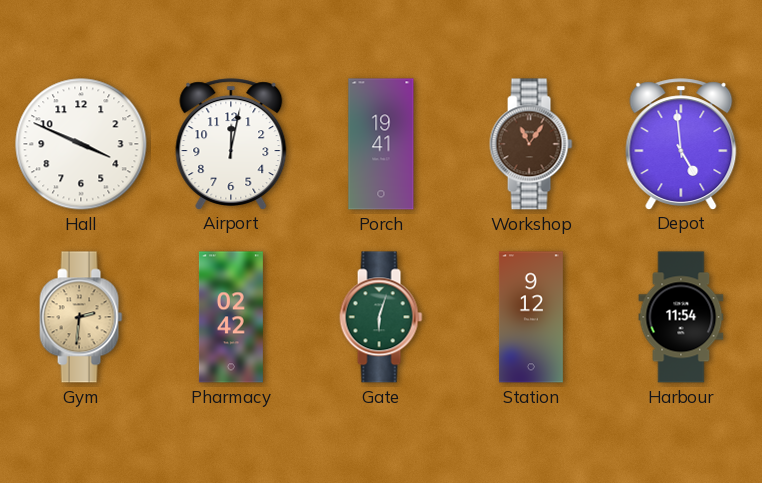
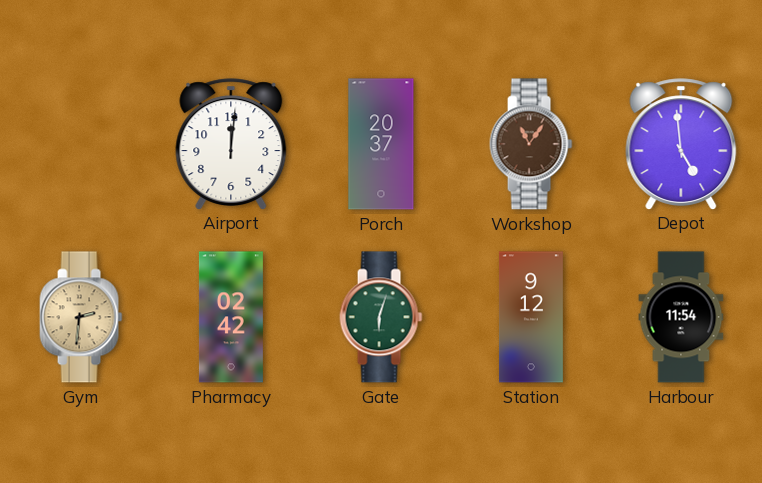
Hall: 3:49 -> none (81, 144)
Airport: 12:02 -> 12:01 (231, 144)
Porch: 19:41 -> 20:37 (381, 144)
